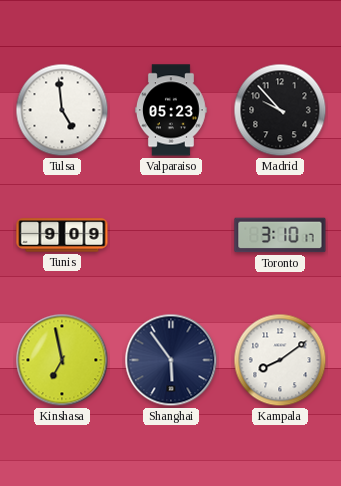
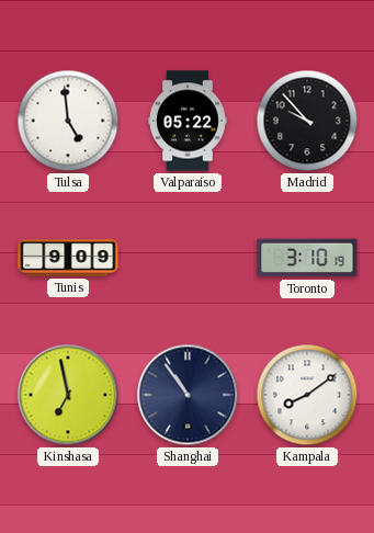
Valparaiso: 05:23 -> 05:22 (188, 121)
Toronto: 3:10:17 -> 3:10:19 (307, 258)
Shanghai: 5:54 -> 10:54 (188, 395)
